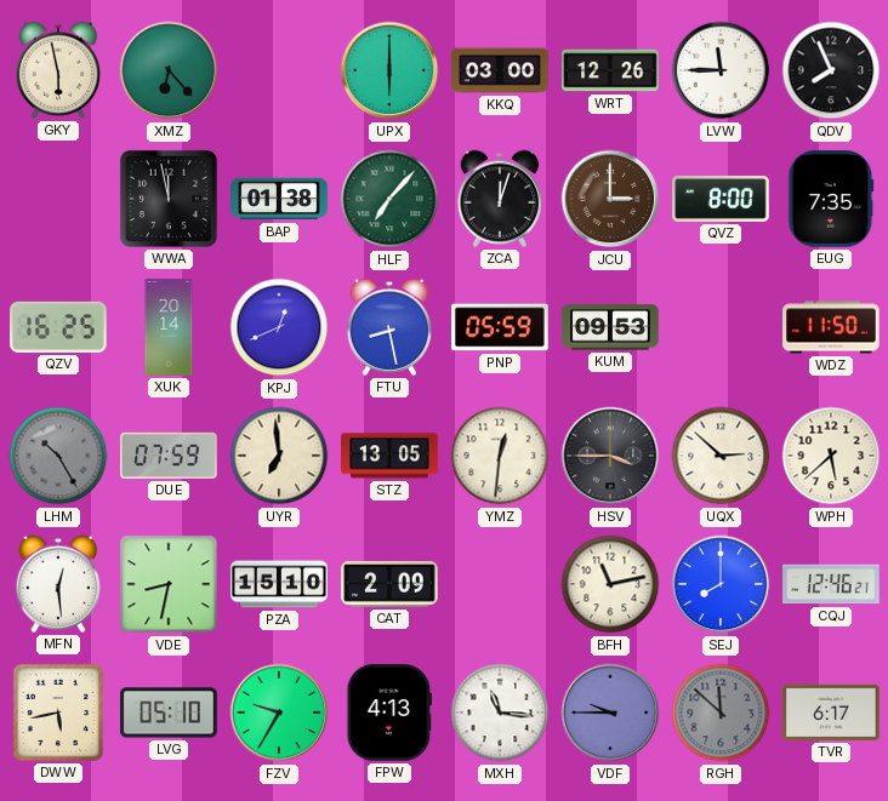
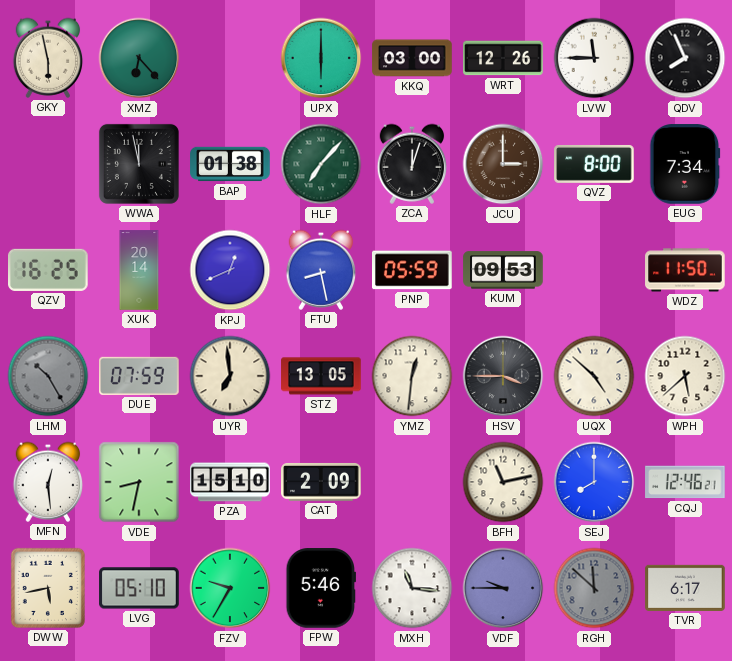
EUG: 7:35 -> 7:34 (685, 164)
UQX: 2:52 -> 4:52 (594, 376)
FPW: 4:13 -> 5:46 (320, 588)
